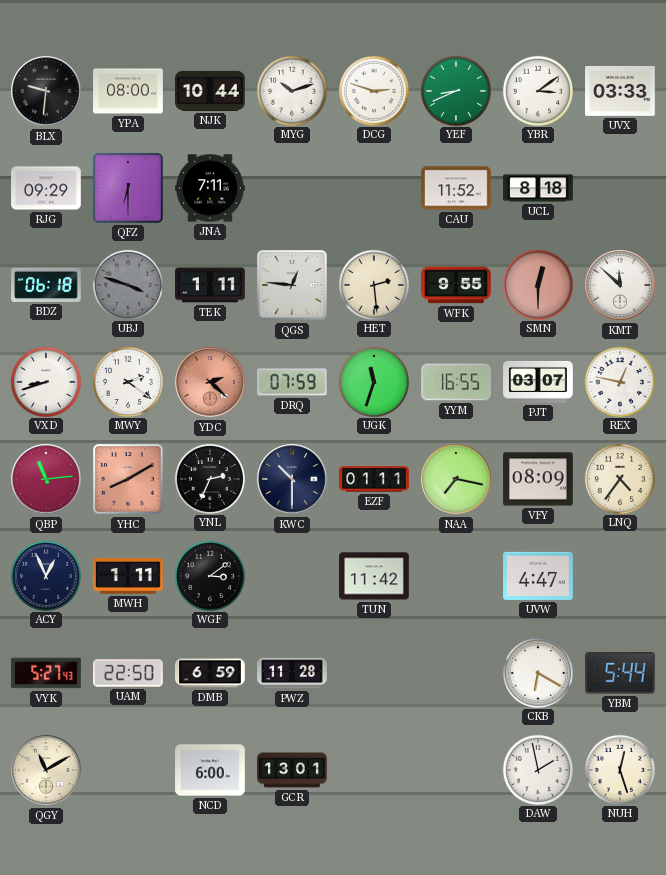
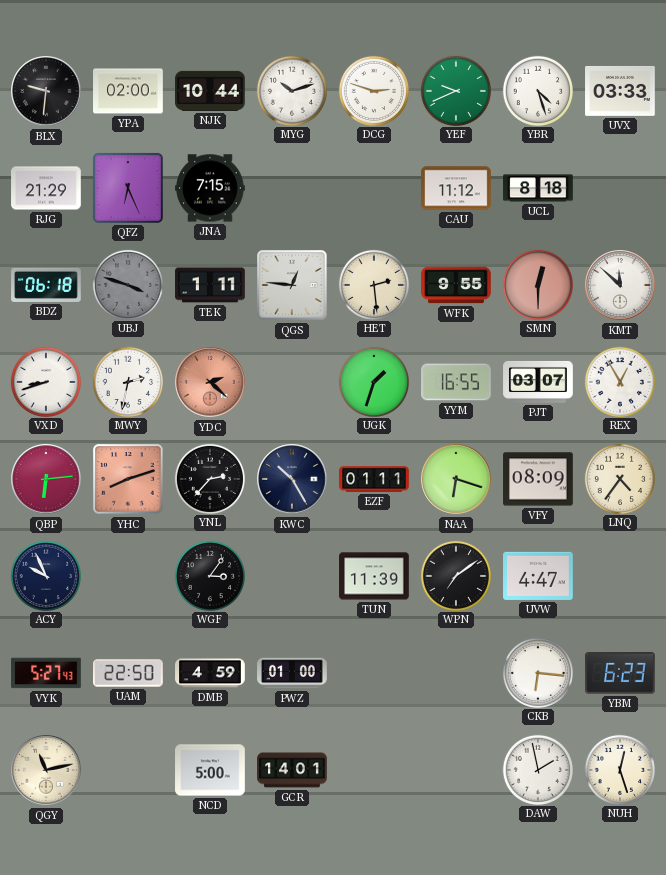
YPA: 08:00 -> 02:00 (128, 91)
YEF: 8:41 -> 9:41 (455, 90)
YBR: 3:09 -> 4:27 (537, 90)
RJG: 09:29 -> 21:29 (46, 188)
QFZ: 6:30 -> 6:26 (128, 188)
JNA: 7:11 -> 7:15 (210, 188)
CAU: 11:52 -> 11:12 (456, 188)
MWY: 2:21 -> 2:32 (127, 381)
DRQ: 07:59 -> none (292, 382)
UGK: 11:33 -> 1:33 (373, 381)
REX: 12:47 -> 12:55 (619, 381)
QBP: 11:14 -> 6:14 (46, 479)
YHC: 8:10 -> 8:12 (128, 479)
YNL: 2:34 -> 2:37 (209, 478)
KWC: 10:30 -> 10:25 (292, 479)
NAA: 7:17 -> 6:18 (456, 479)
ACY: 12:56 -> 9:56 (45, 575)
MWH: 1:11 -> none (128, 576)
WGF: 3:09 -> 3:06 (209, 575)
TUN: 11:42 -> 11:39 (374, 576)
WPN: none -> 7:09 (455, 575)
DMB: 6:59 -> 4:59 (210, 673)
PWZ: 11:28 -> 01:00 (292, 673)
CKB: 6:20 -> 6:16 (537, 672)
YBM: 5:44 -> 6:23 (621, 673)
QGY: 11:10 -> 11:13 (46, 770)
NCD: 6:00 -> 5:00 (210, 770)
GCR: 13:01 -> 14:01 (292, 770)
